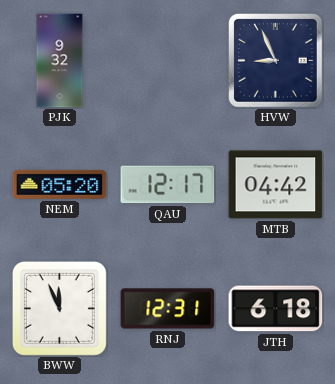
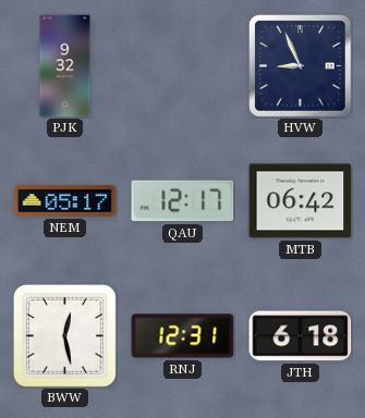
NEM: 05:20 -> 05:17 (65, 200)
MTB: 04:42 -> 06:42 (301, 201)
BWW: 11:56 -> 12:28 (64, 335)
